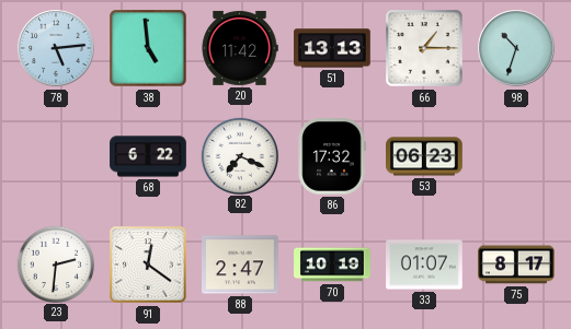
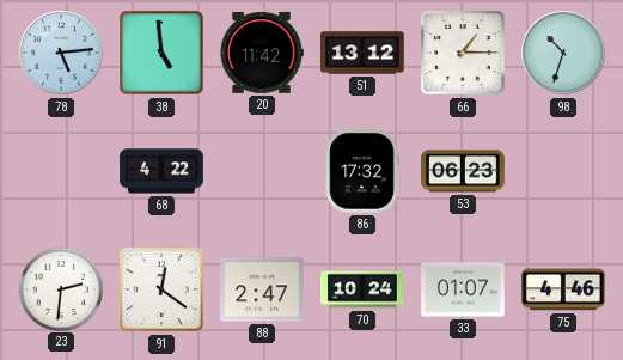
51: 13:13 -> 13:12 (364, 53)
68: 6:22 -> 4:22 (161, 171)
82: 7:19 -> none (239, 155)
70: 10:19 -> 10:24 (362, 289)
75: 8:17 -> 4:46 (564, 289)
